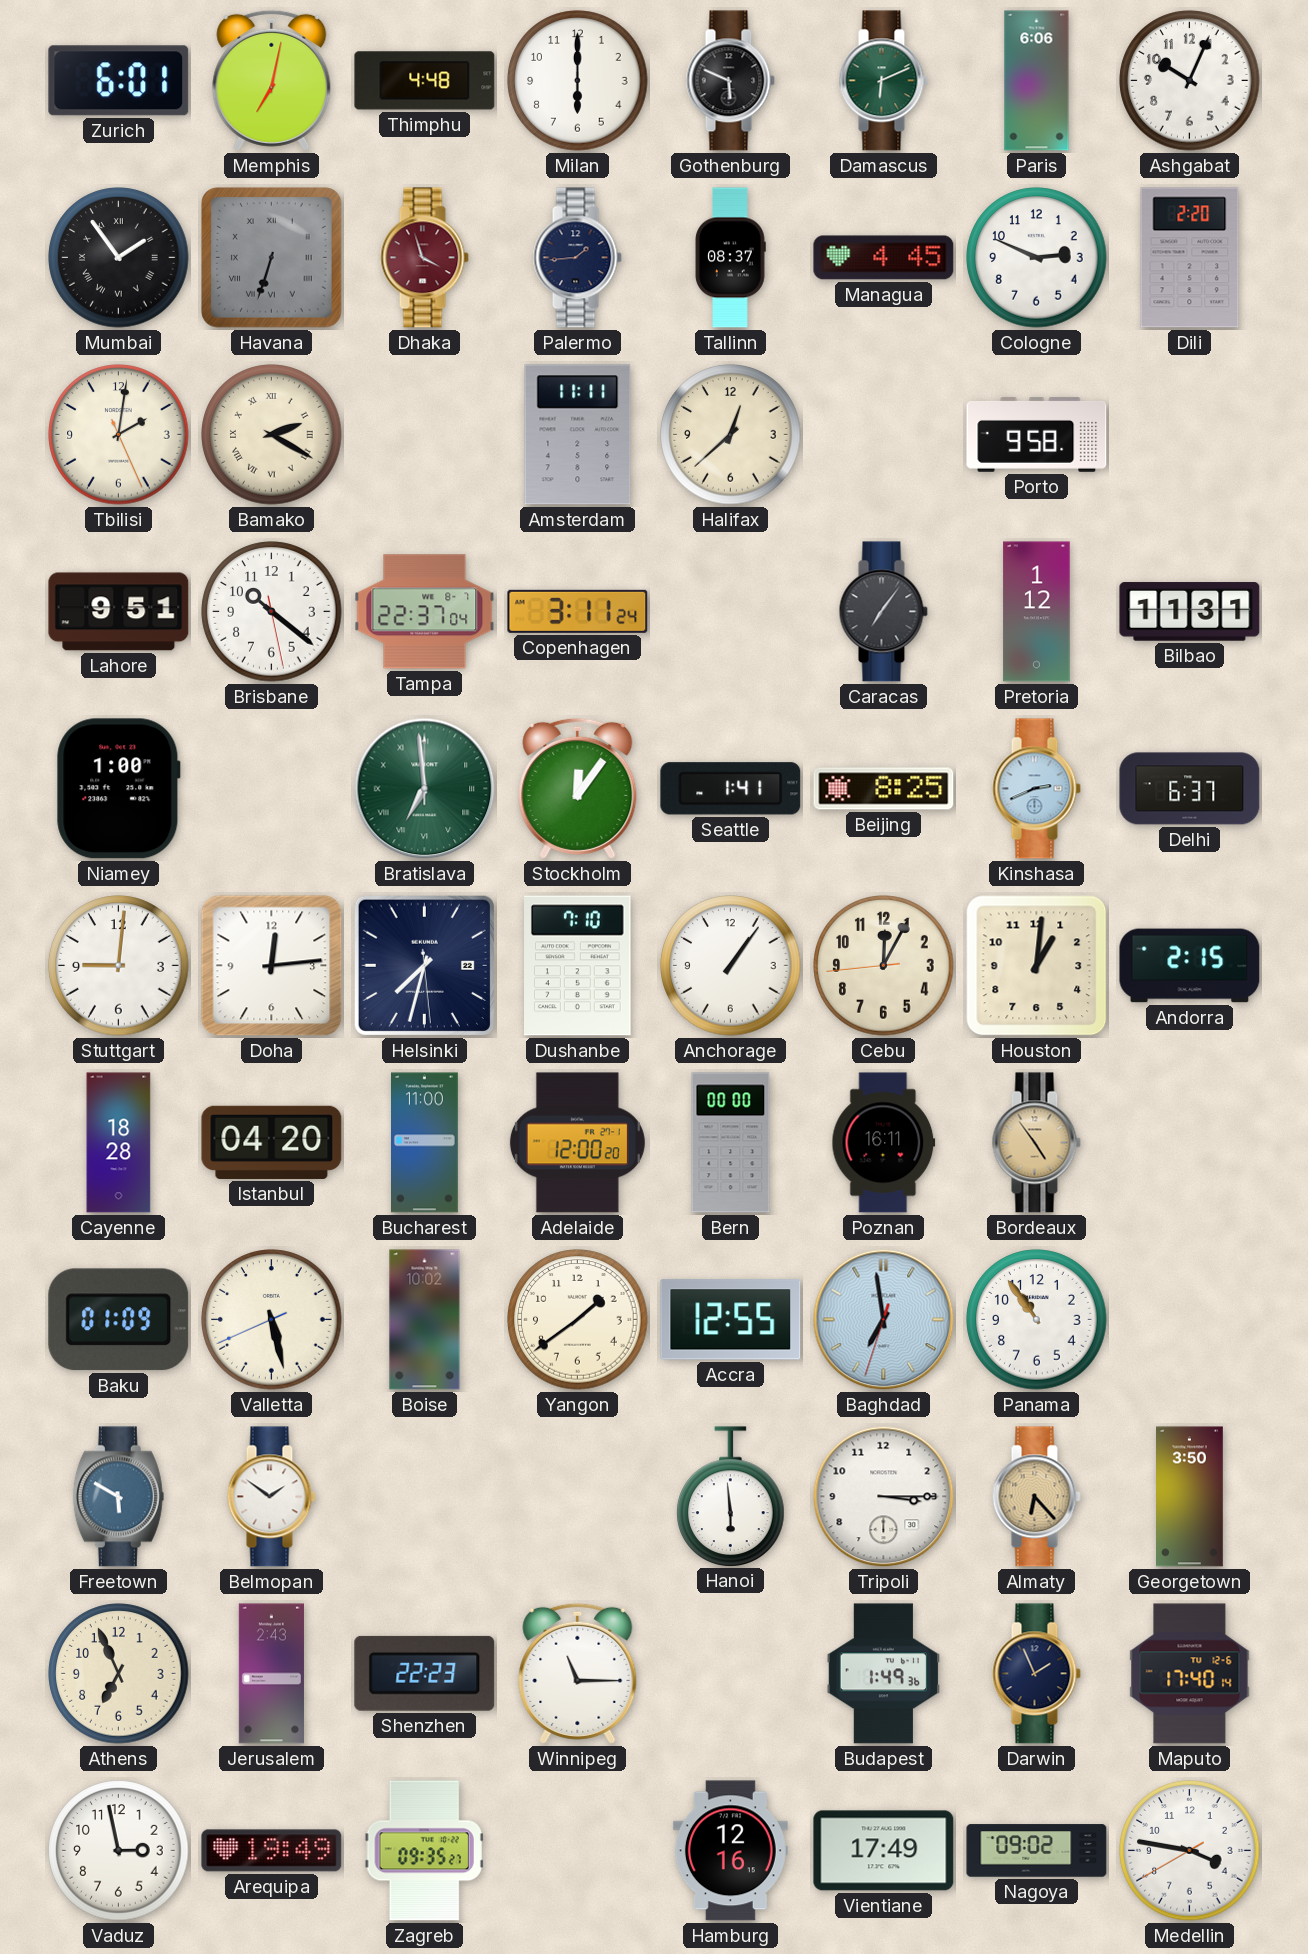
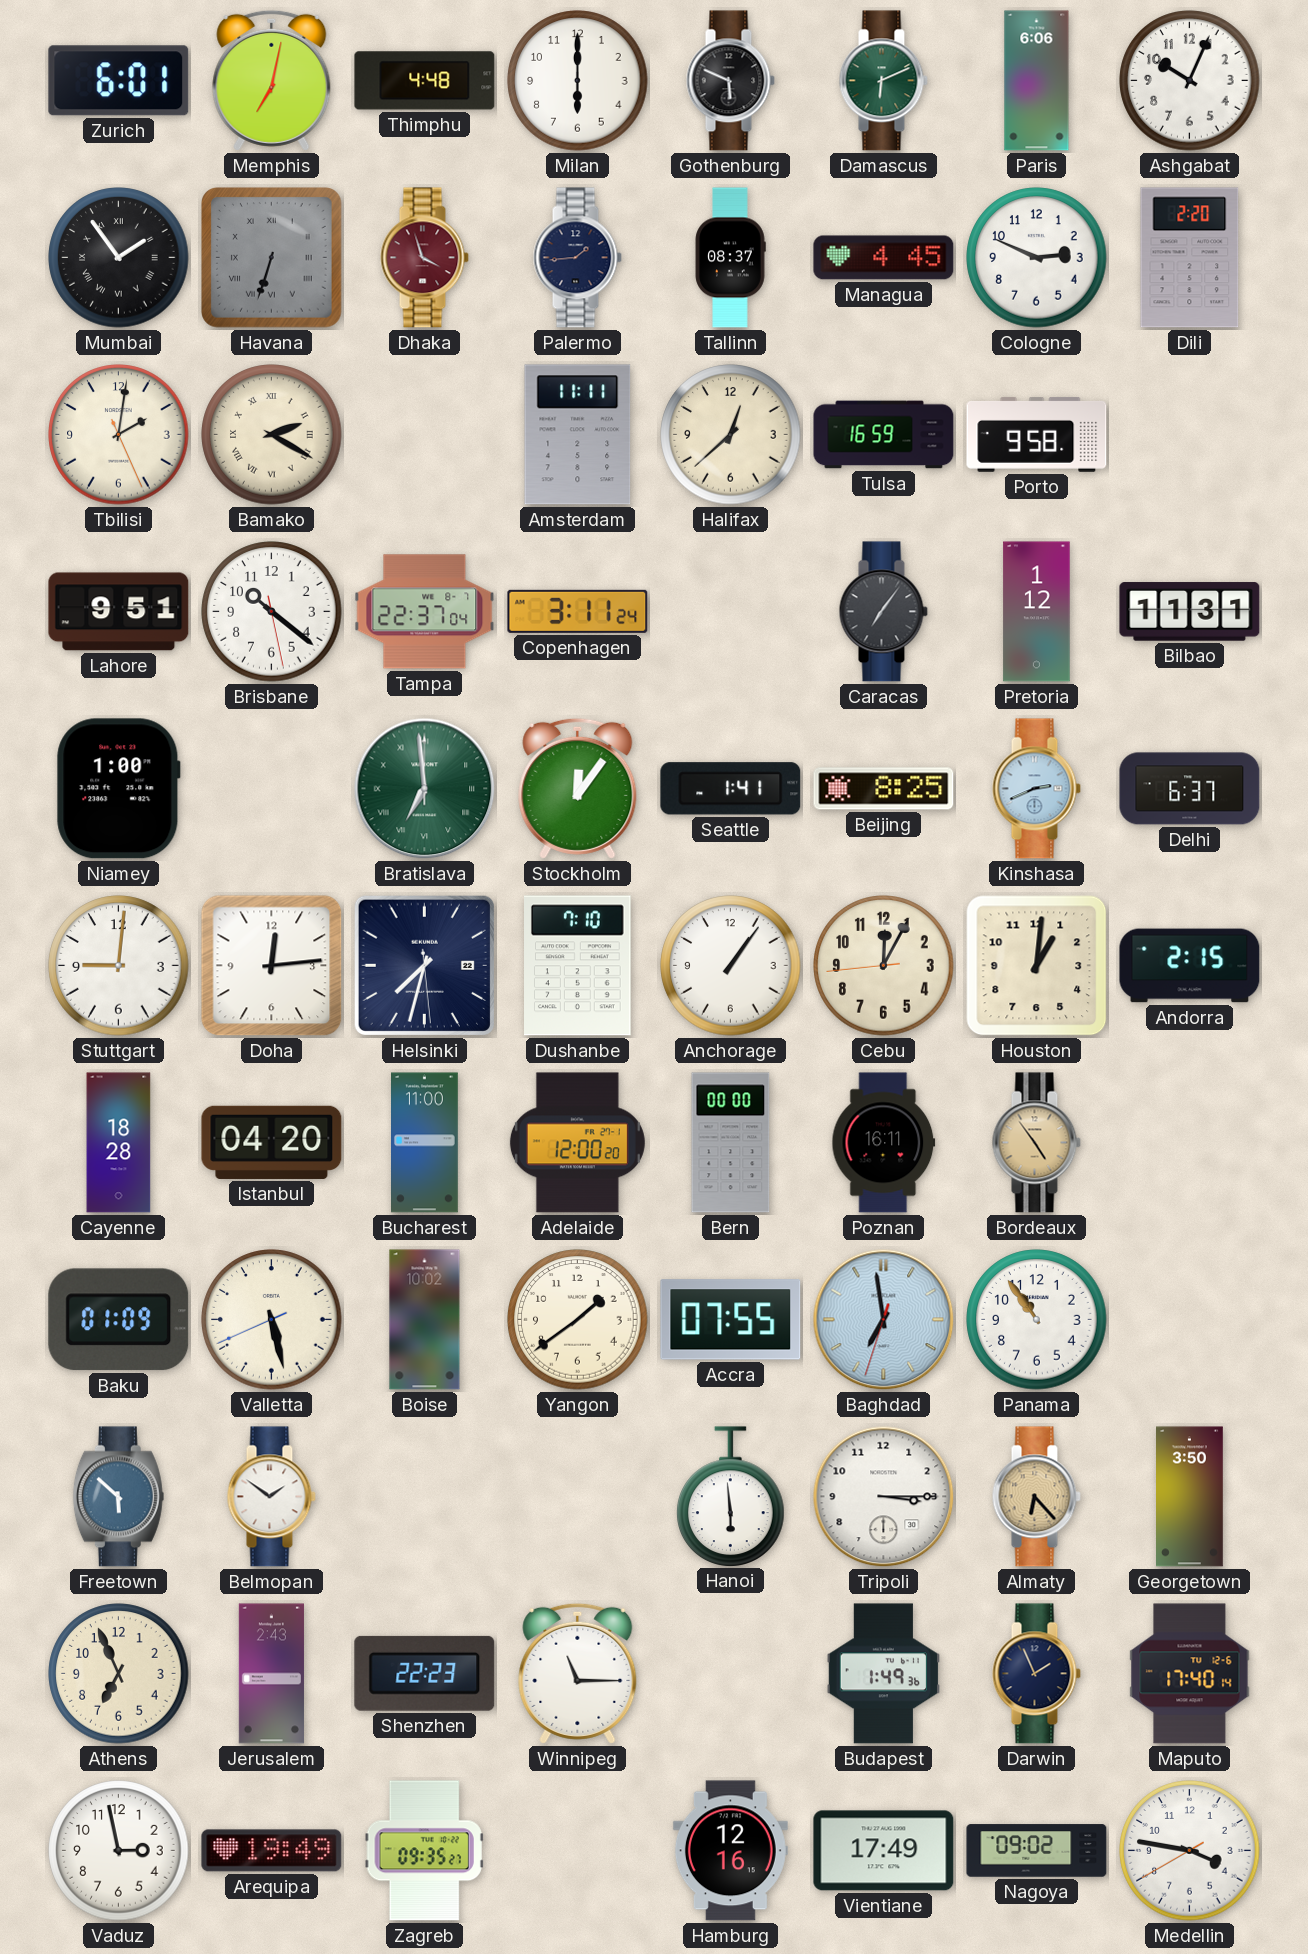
Tulsa: none -> 16:59 (884, 435)
Accra: 12:55 -> 07:55 (731, 1320)
Freetown: 5:50 -> 5:52 (118, 1497)
